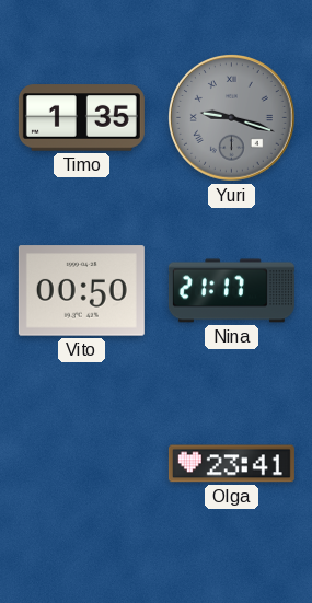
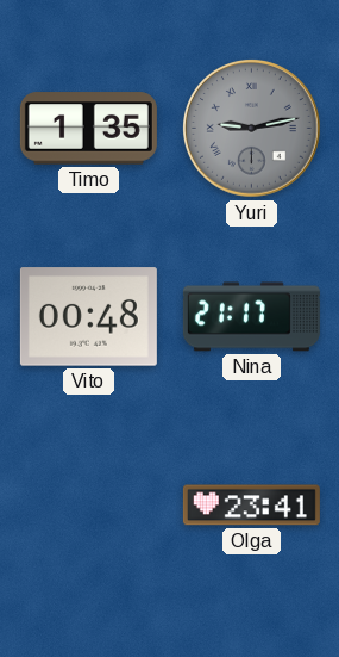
Yuri: 9:18 -> 9:13 (252, 129)
Vito: 00:50 -> 00:48 (88, 317)
